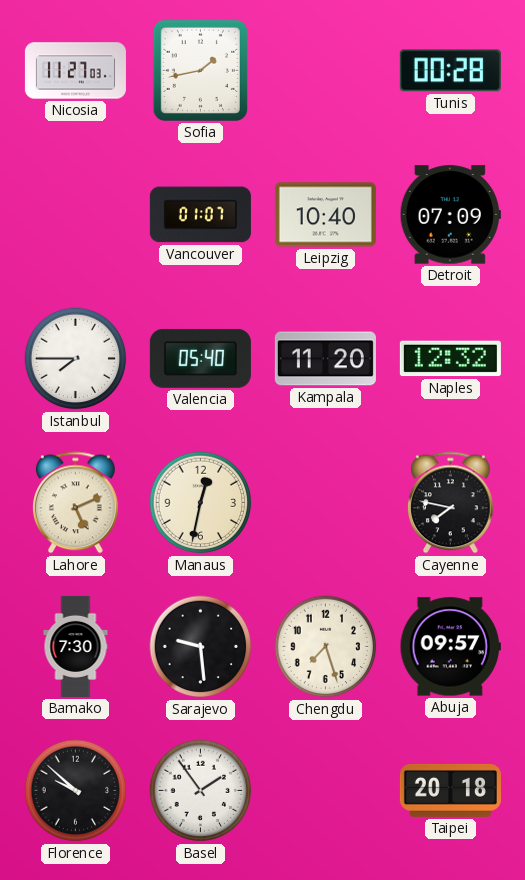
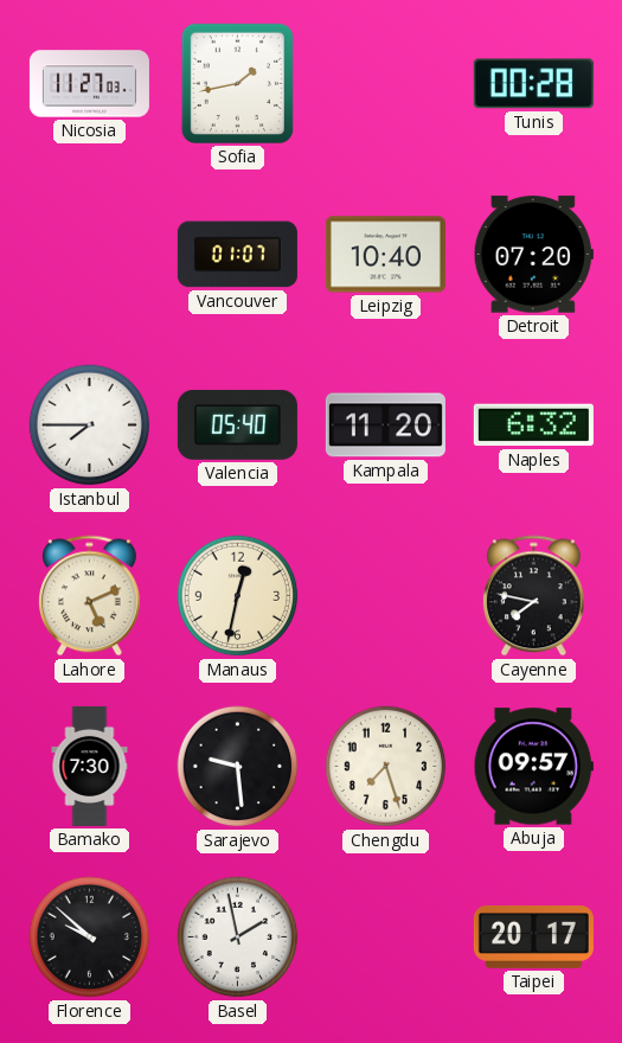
Detroit: 07:09 -> 07:20 (533, 255)
Naples: 12:32 -> 6:32 (533, 425)
Basel: 1:54 -> 1:58 (238, 938)
Taipei: 20:18 -> 20:17 (533, 936)
